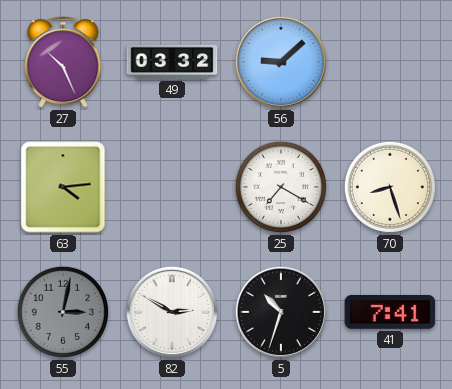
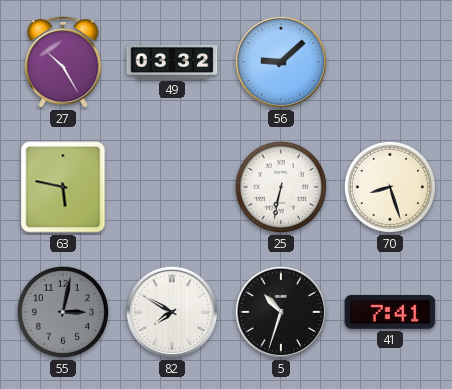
27: 10:26 -> 10:25 (63, 62)
63: 4:14 -> 5:47 (63, 187)
25: 7:20 -> 6:32 (281, 187)
82: 2:50 -> 7:50 (172, 312)
